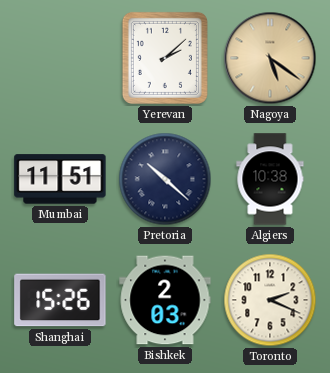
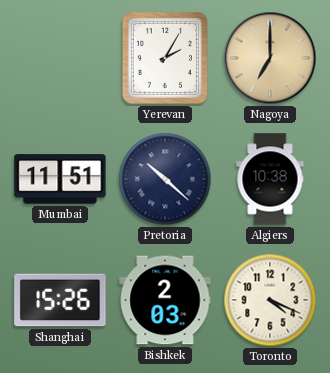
Yerevan: 2:08 -> 2:05 (165, 58)
Nagoya: 5:21 -> 7:00 (270, 58)
Toronto: 2:19 -> 4:19 (270, 300)
